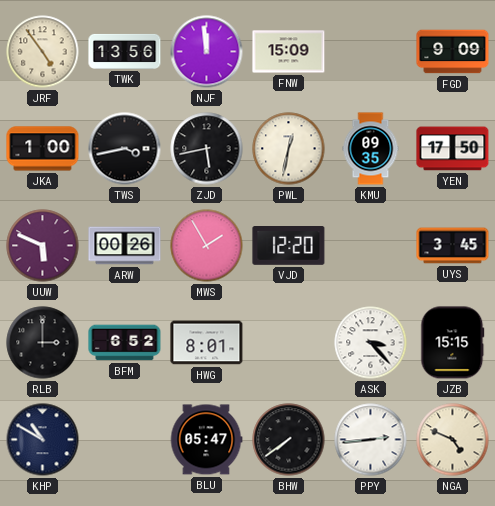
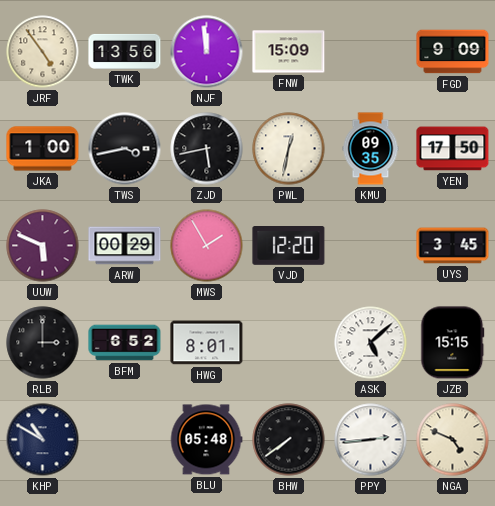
ARW: 00:26 -> 00:29 (125, 246)
ASK: 3:23 -> 5:08 (371, 343)
BLU: 05:47 -> 05:48 (206, 440)
